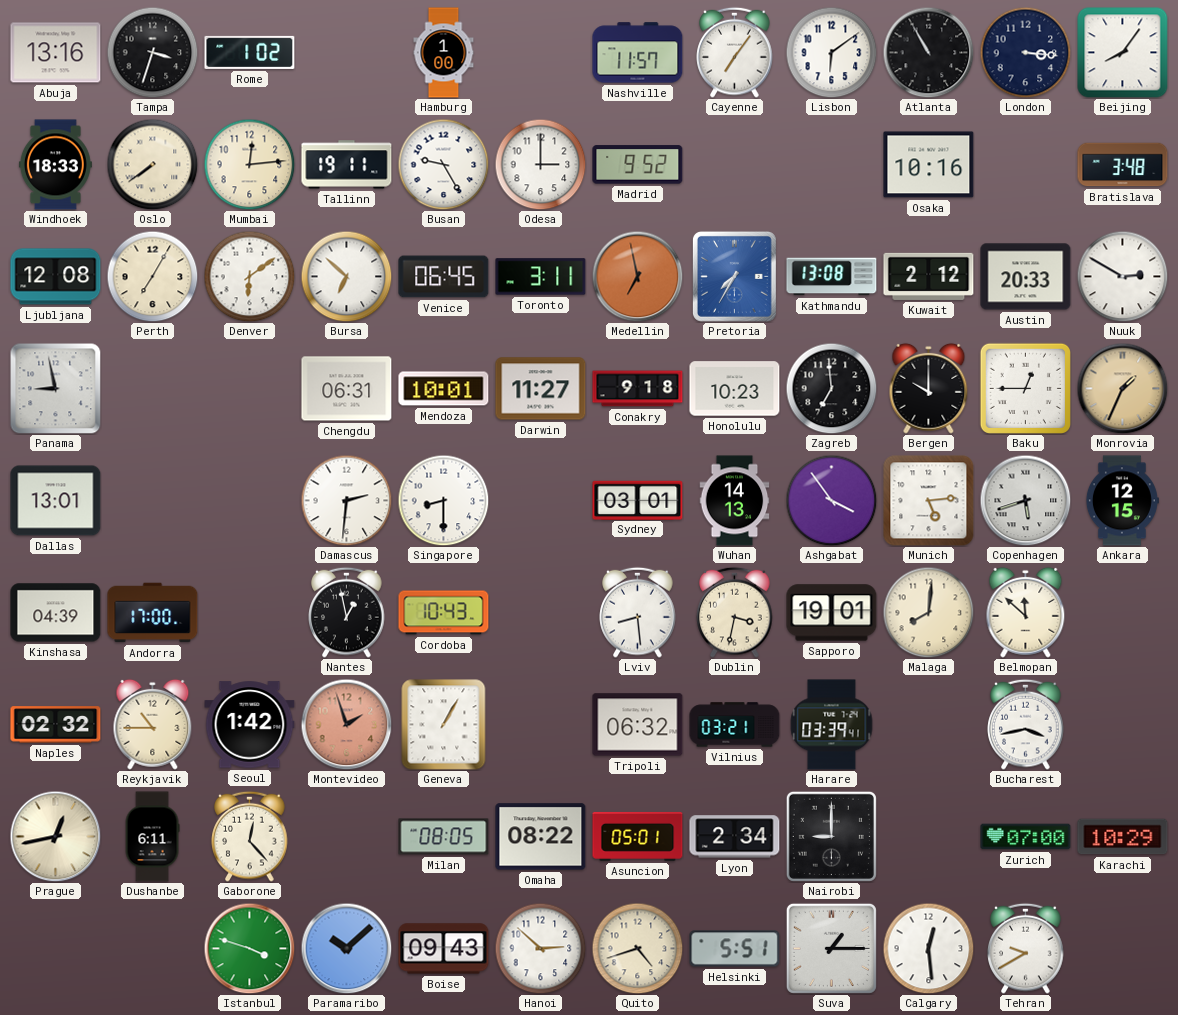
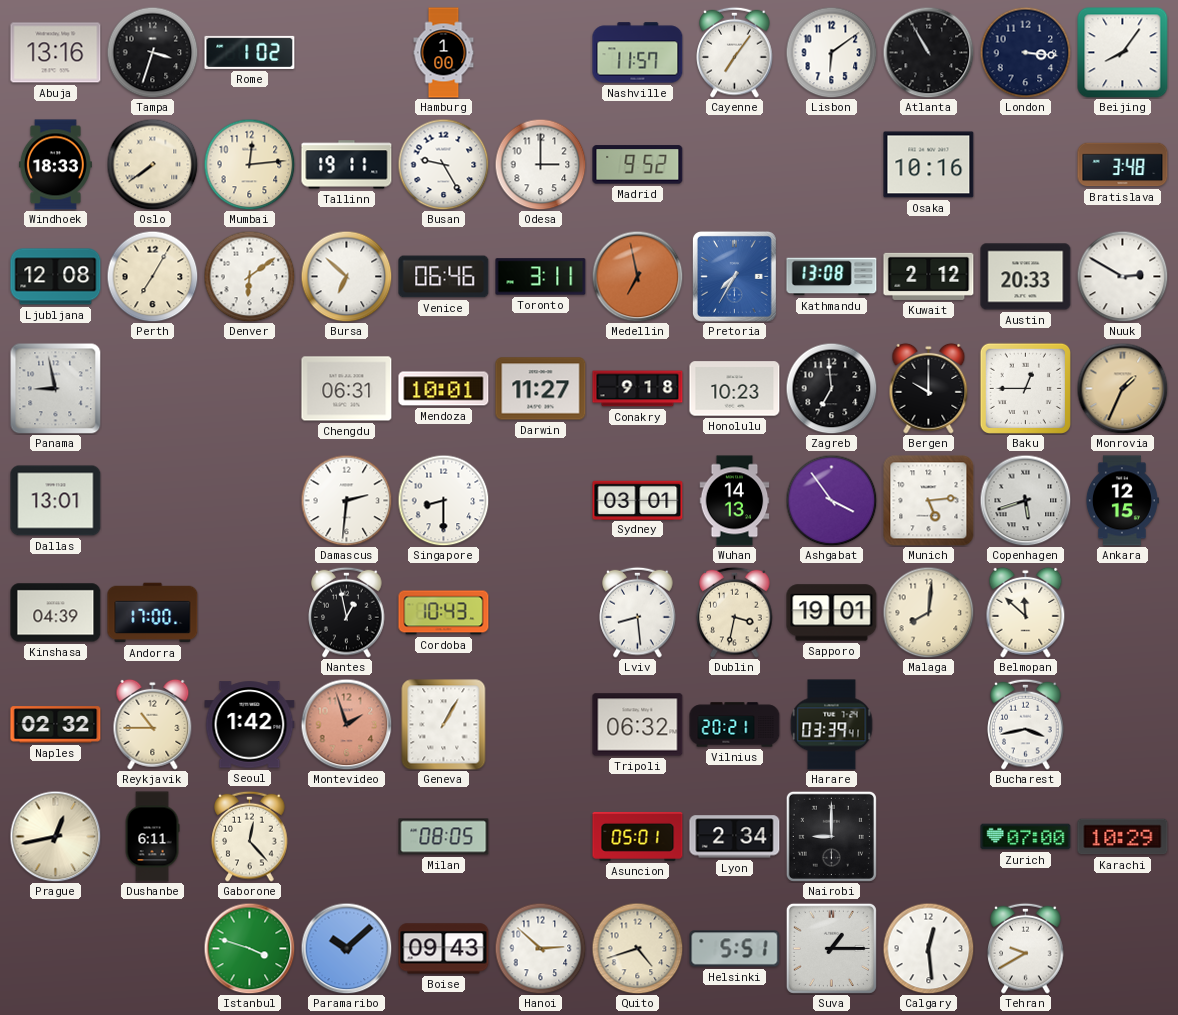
Venice: 06:45 -> 06:46 (444, 277)
Vilnius: 03:21 -> 20:21 (735, 725)
Omaha: 08:22 -> none (541, 837)
